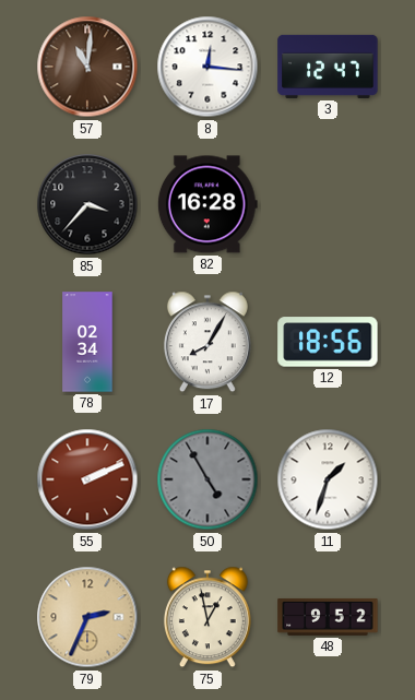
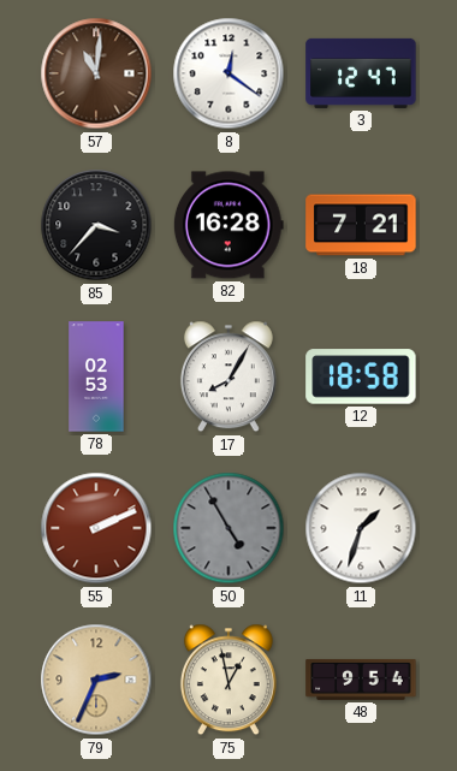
8: 12:16 -> 12:21 (228, 73)
18: none -> 7:21 (361, 225)
78: 02:34 -> 02:53 (96, 376)
12: 18:56 -> 18:58 (361, 376)
48: 9:52 -> 9:54 (361, 680)
